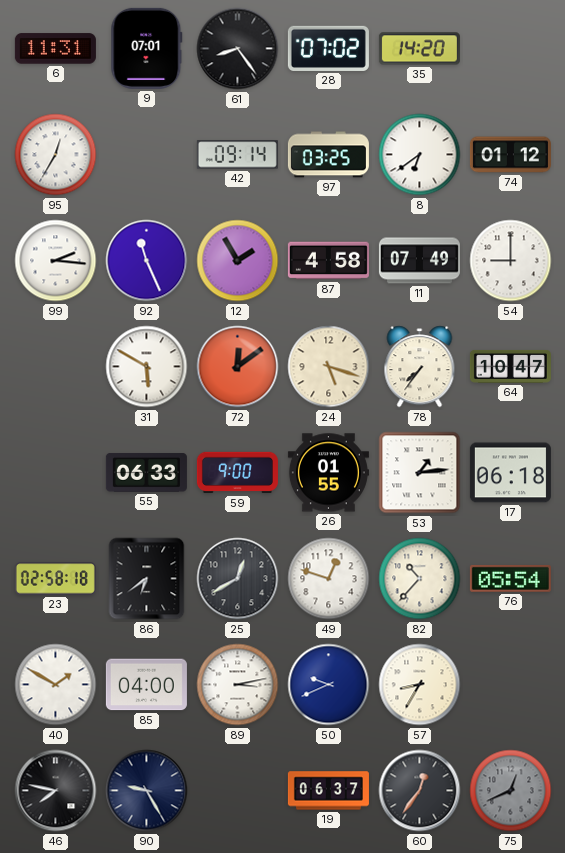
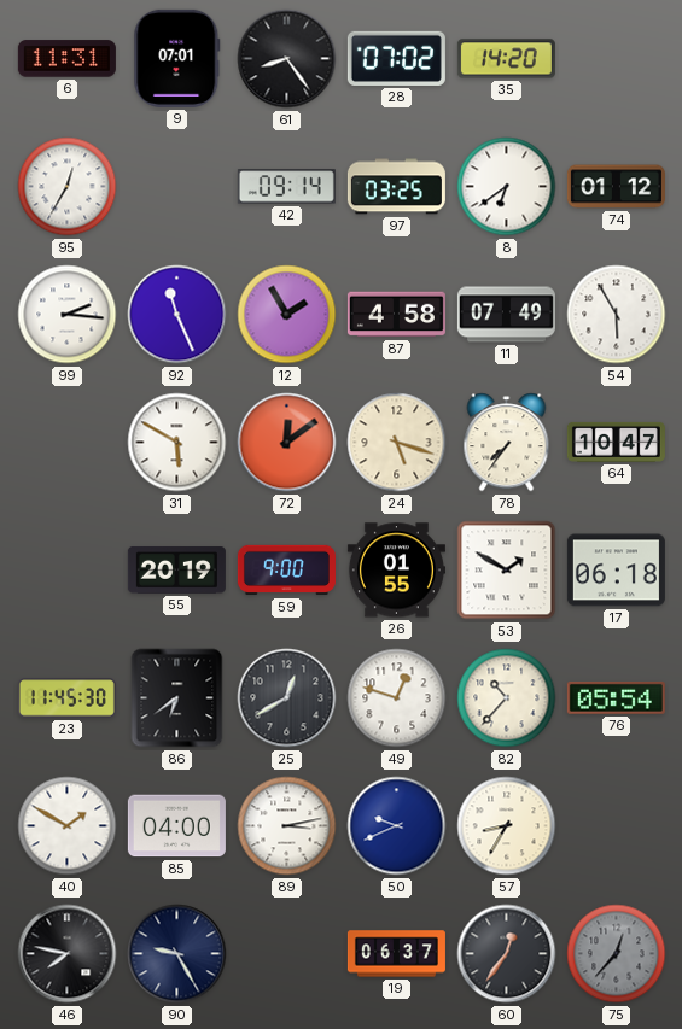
54: 9:00 -> 5:55 (617, 315)
55: 06:33 -> 20:19 (176, 571)
53: 1:14 -> 1:50 (507, 571)
23: 02:58 -> 11:45 (66, 698)
75: 12:41 -> 12:37 (617, 954)
